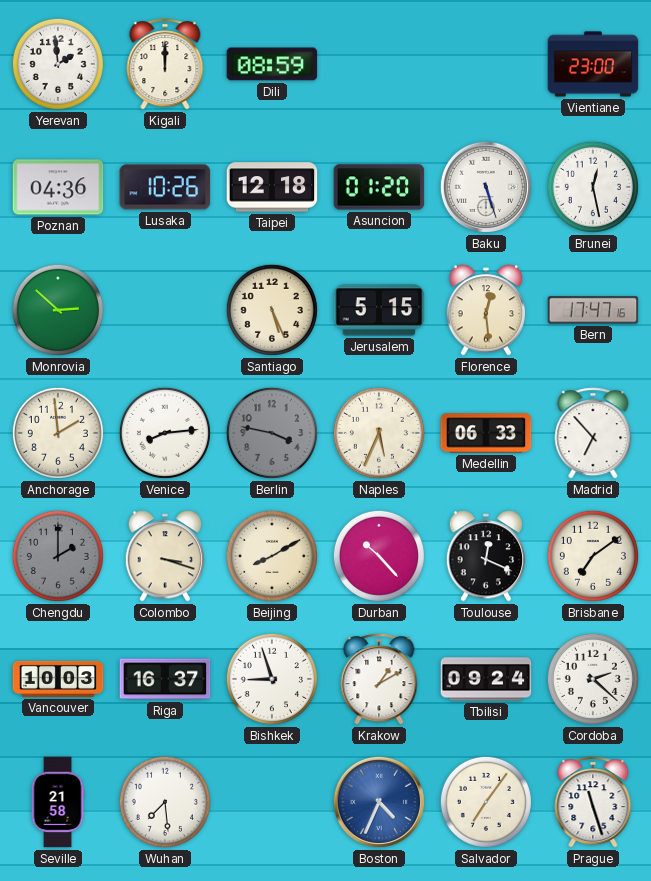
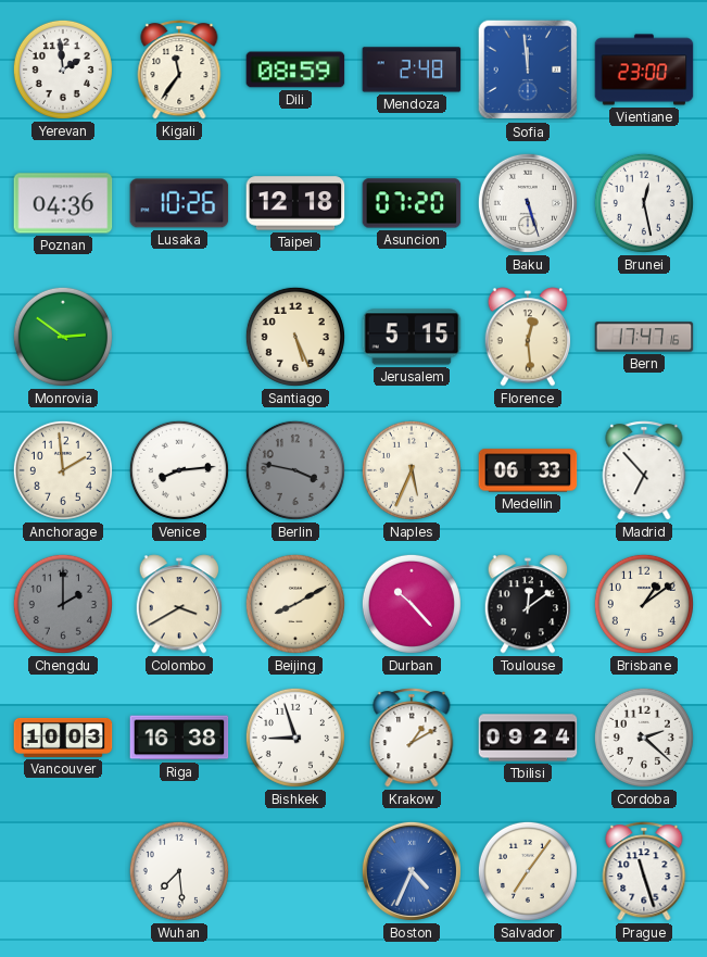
Kigali: 12:00 -> 11:36 (179, 70)
Mendoza: none -> 2:48 (412, 70)
Sofia: none -> 11:59 (528, 70)
Asuncion: 01:20 -> 07:20 (412, 203)
Monrovia: 2:52 -> 2:51 (63, 337)
Colombo: 3:18 -> 3:40 (179, 604)
Toulouse: 12:19 -> 12:09 (528, 604)
Brisbane: 7:09 -> 1:09 (644, 604)
Riga: 16:37 -> 16:38 (179, 738)
Seville: 21:58 -> none (58, 802)
